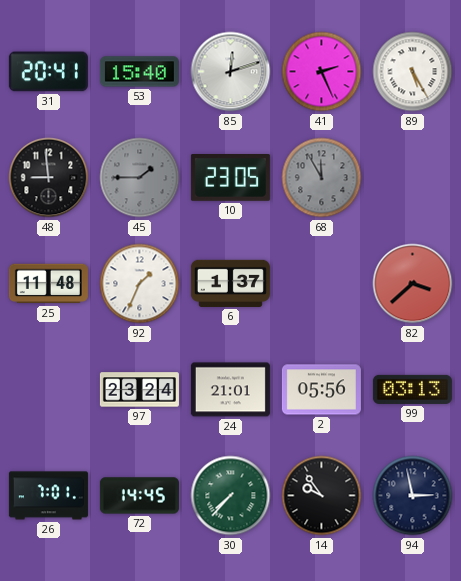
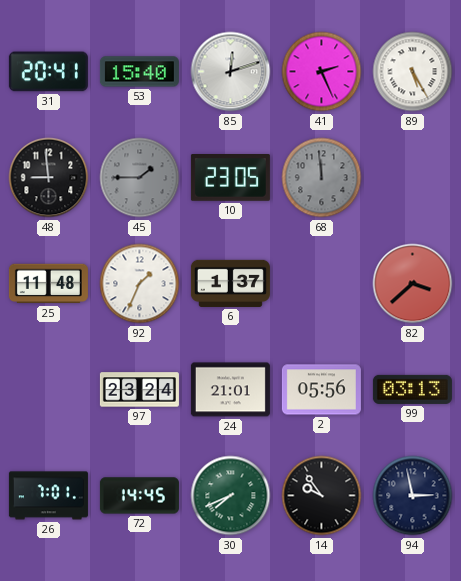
68: 11:55 -> 11:59 (322, 178)
30: 7:37 -> 7:41 (231, 496)
